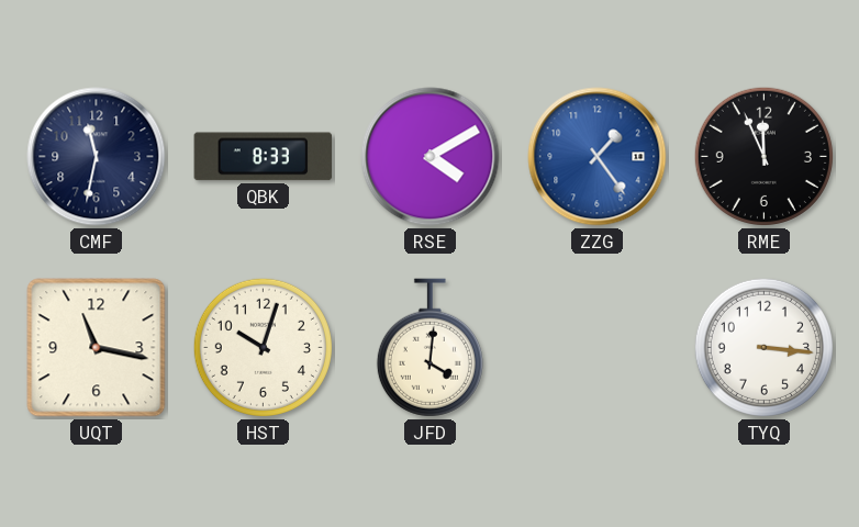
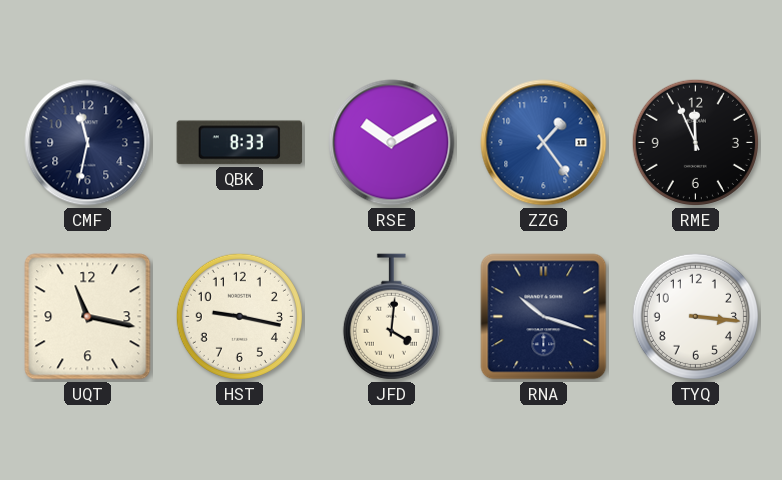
RSE: 4:10 -> 10:10 (392, 143)
HST: 10:03 -> 9:17 (239, 316)
RNA: none -> 10:18 (544, 317)
